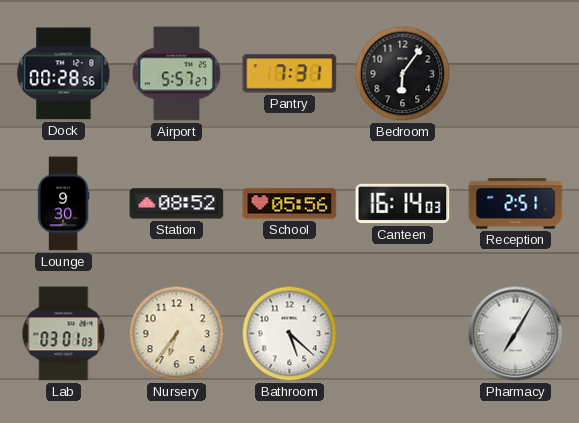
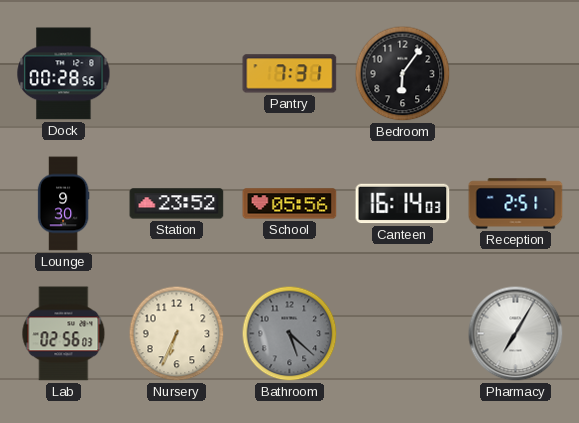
Airport: 5:57 -> none (176, 74)
Station: 08:52 -> 23:52 (177, 204)
Lab: 03:01 -> 02:56 (64, 334)
Nursery: 6:36 -> 6:34 (177, 334)
Bathroom dial: white -> grey (290, 334)
